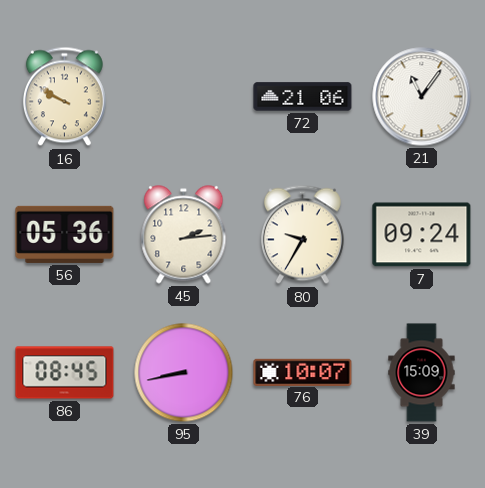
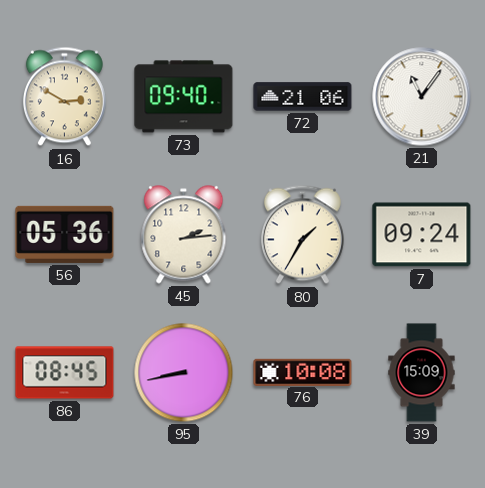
16: 9:50 -> 2:50 (64, 97)
73: none -> 09:40 (184, 97)
80: 9:35 -> 1:35 (302, 235)
76: 10:07 -> 10:08 (303, 372)
